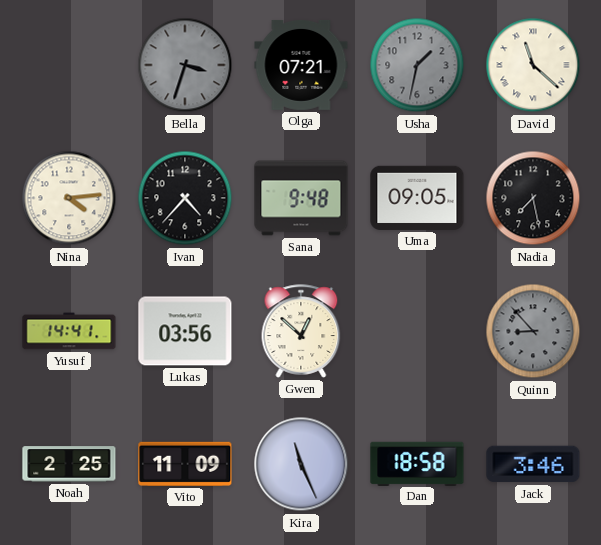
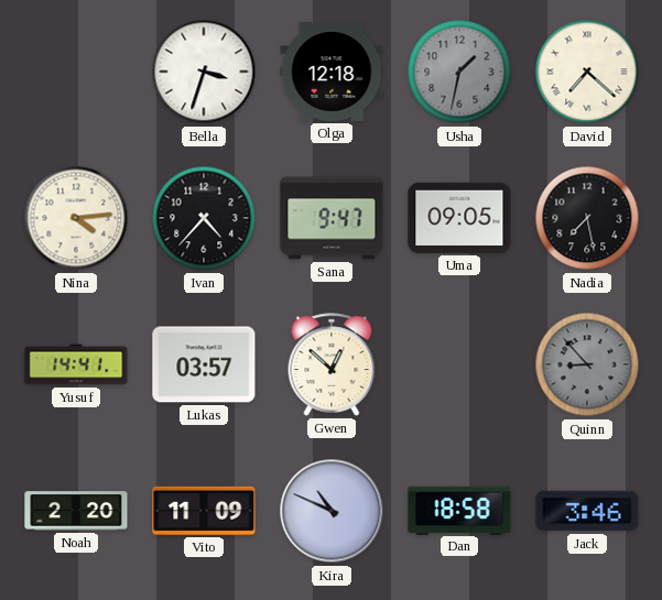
Bella dial: grey -> white (204, 72)
Olga: 07:21 -> 12:18 (332, 72)
David: 11:22 -> 7:22 (587, 72)
Sana: 9:48 -> 9:47 (332, 218)
Lukas: 03:56 -> 03:57 (204, 364)
Noah: 2:25 -> 2:20 (76, 511)
Kira: 11:26 -> 10:49 (332, 511)
